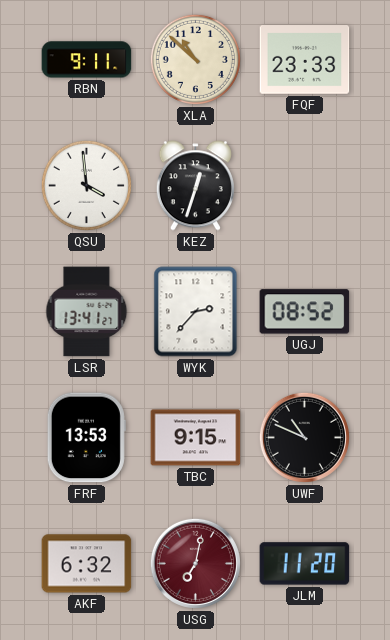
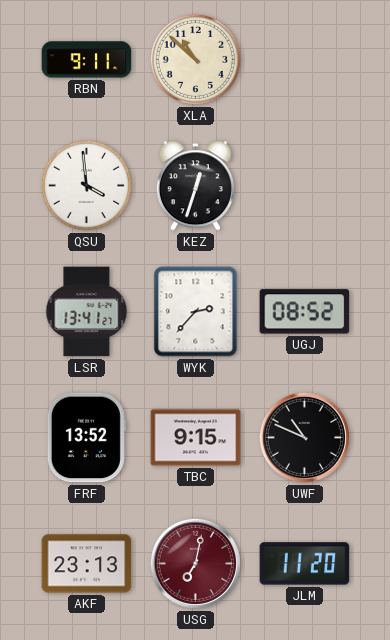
FQF: 23:33 -> none (305, 60)
FRF: 13:53 -> 13:52 (86, 438)
AKF: 6:32 -> 23:13 (87, 564)
